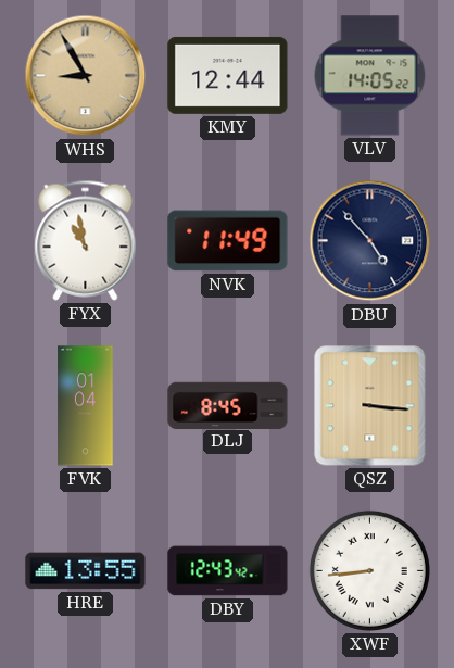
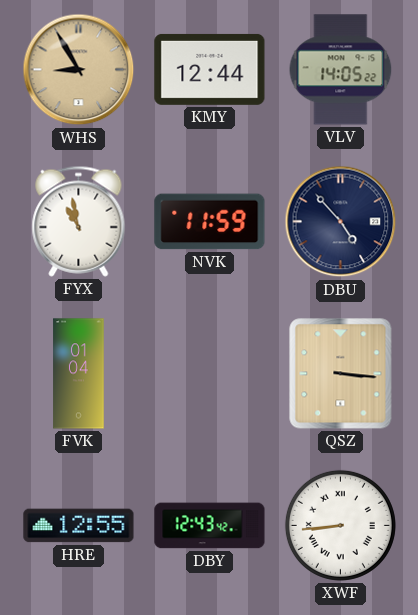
NVK: 11:49 -> 11:59 (210, 222)
DLJ: 8:45 -> none (228, 405)
HRE: 13:55 -> 12:55 (79, 526)
